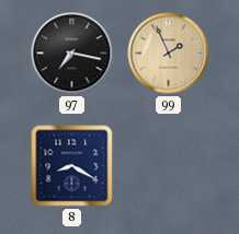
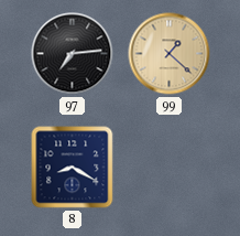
97: 7:17 -> 7:14 (73, 54)
99: 1:56 -> 1:22 (170, 54)
